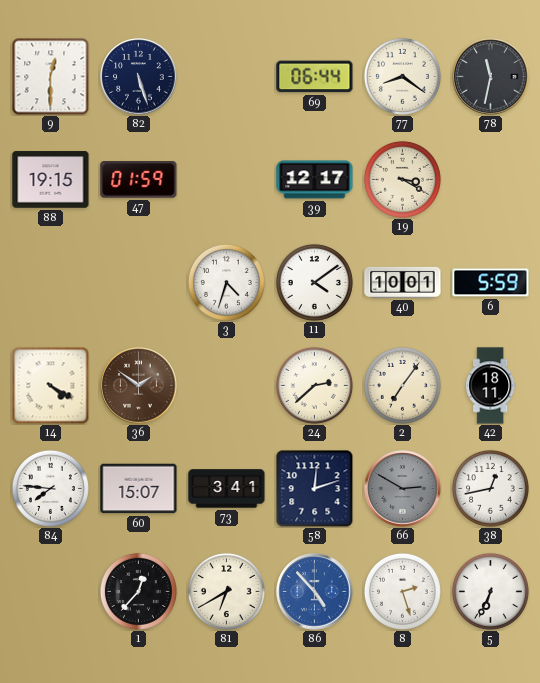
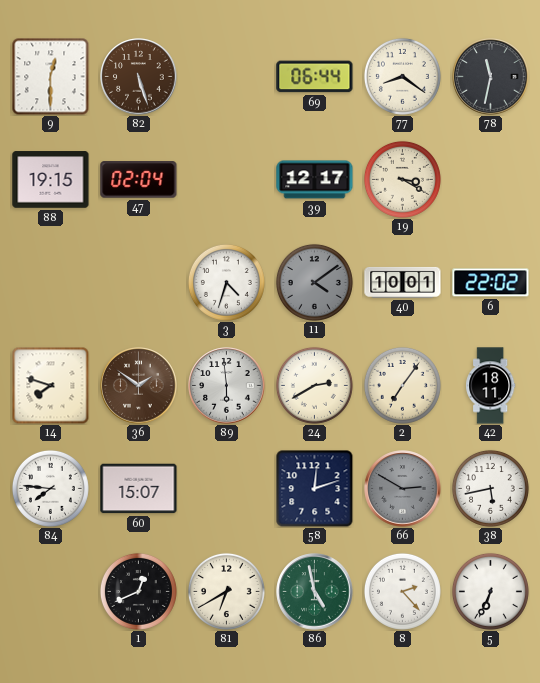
82 dial: navy -> brown (139, 77)
47: 01:59 -> 02:04 (139, 180)
11 dial: white -> grey (314, 282)
6: 5:59 -> 22:02 (491, 283)
14: 4:20 -> 7:48 (50, 385)
89: none -> 5:59 (227, 386)
24: 2:38 -> 2:40 (314, 385)
73: 3:41 -> none (227, 489)
38: 12:43 -> 5:43 (490, 488)
1: 12:37 -> 12:41 (138, 591)
86: 4:53 -> 4:58 (315, 592)
86 dial: blue -> green (315, 592)
8: 2:27 -> 2:23 (402, 591)
